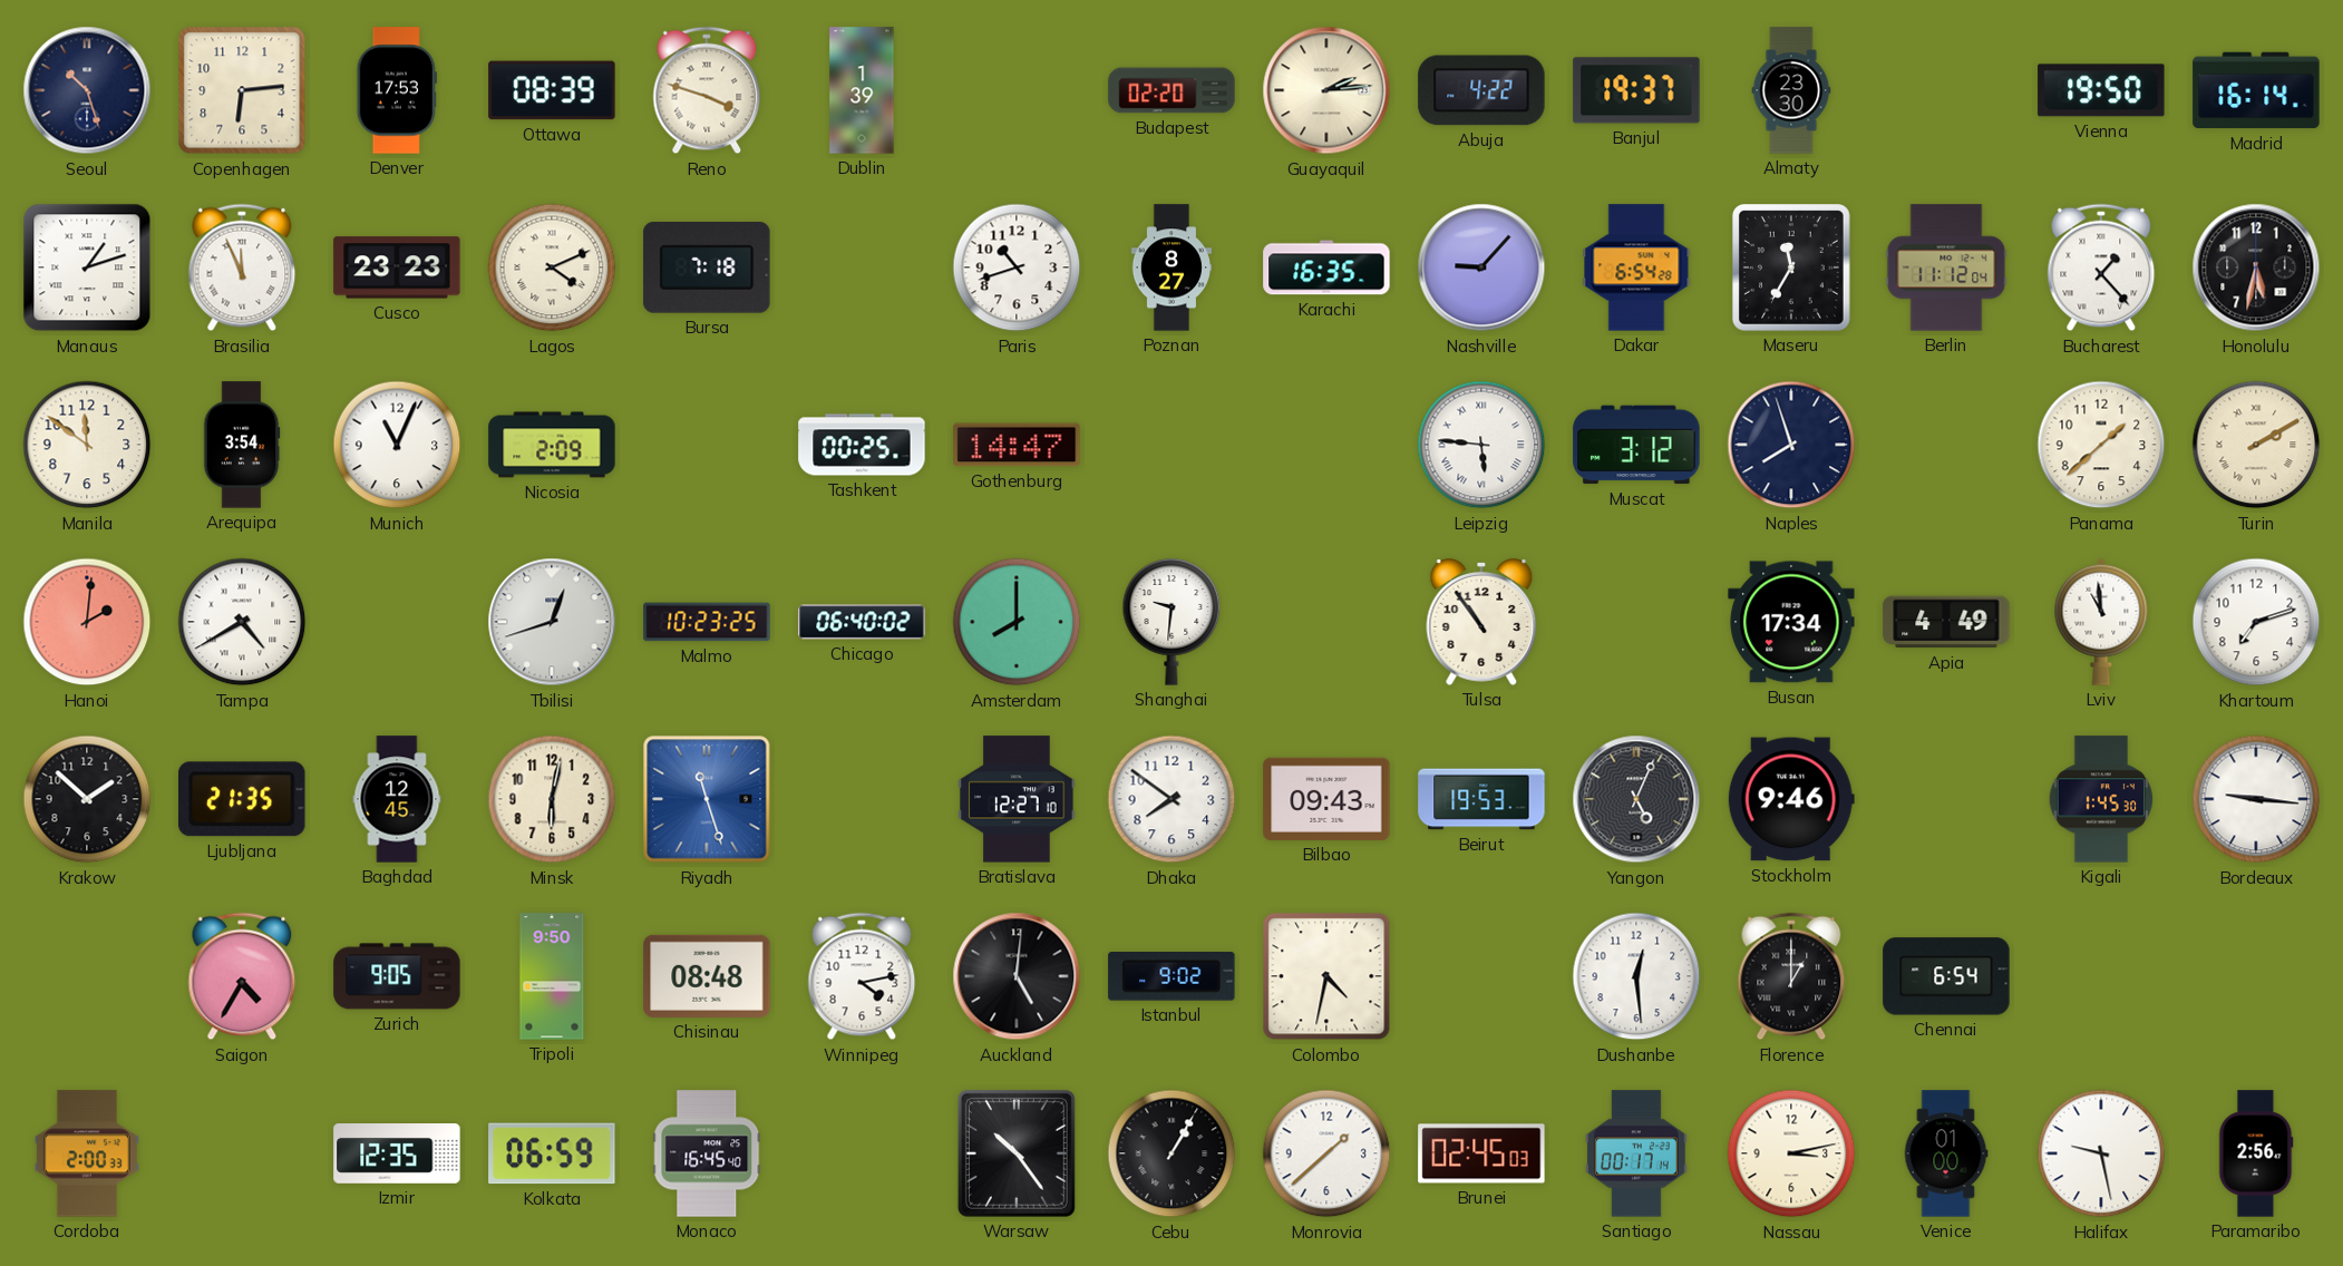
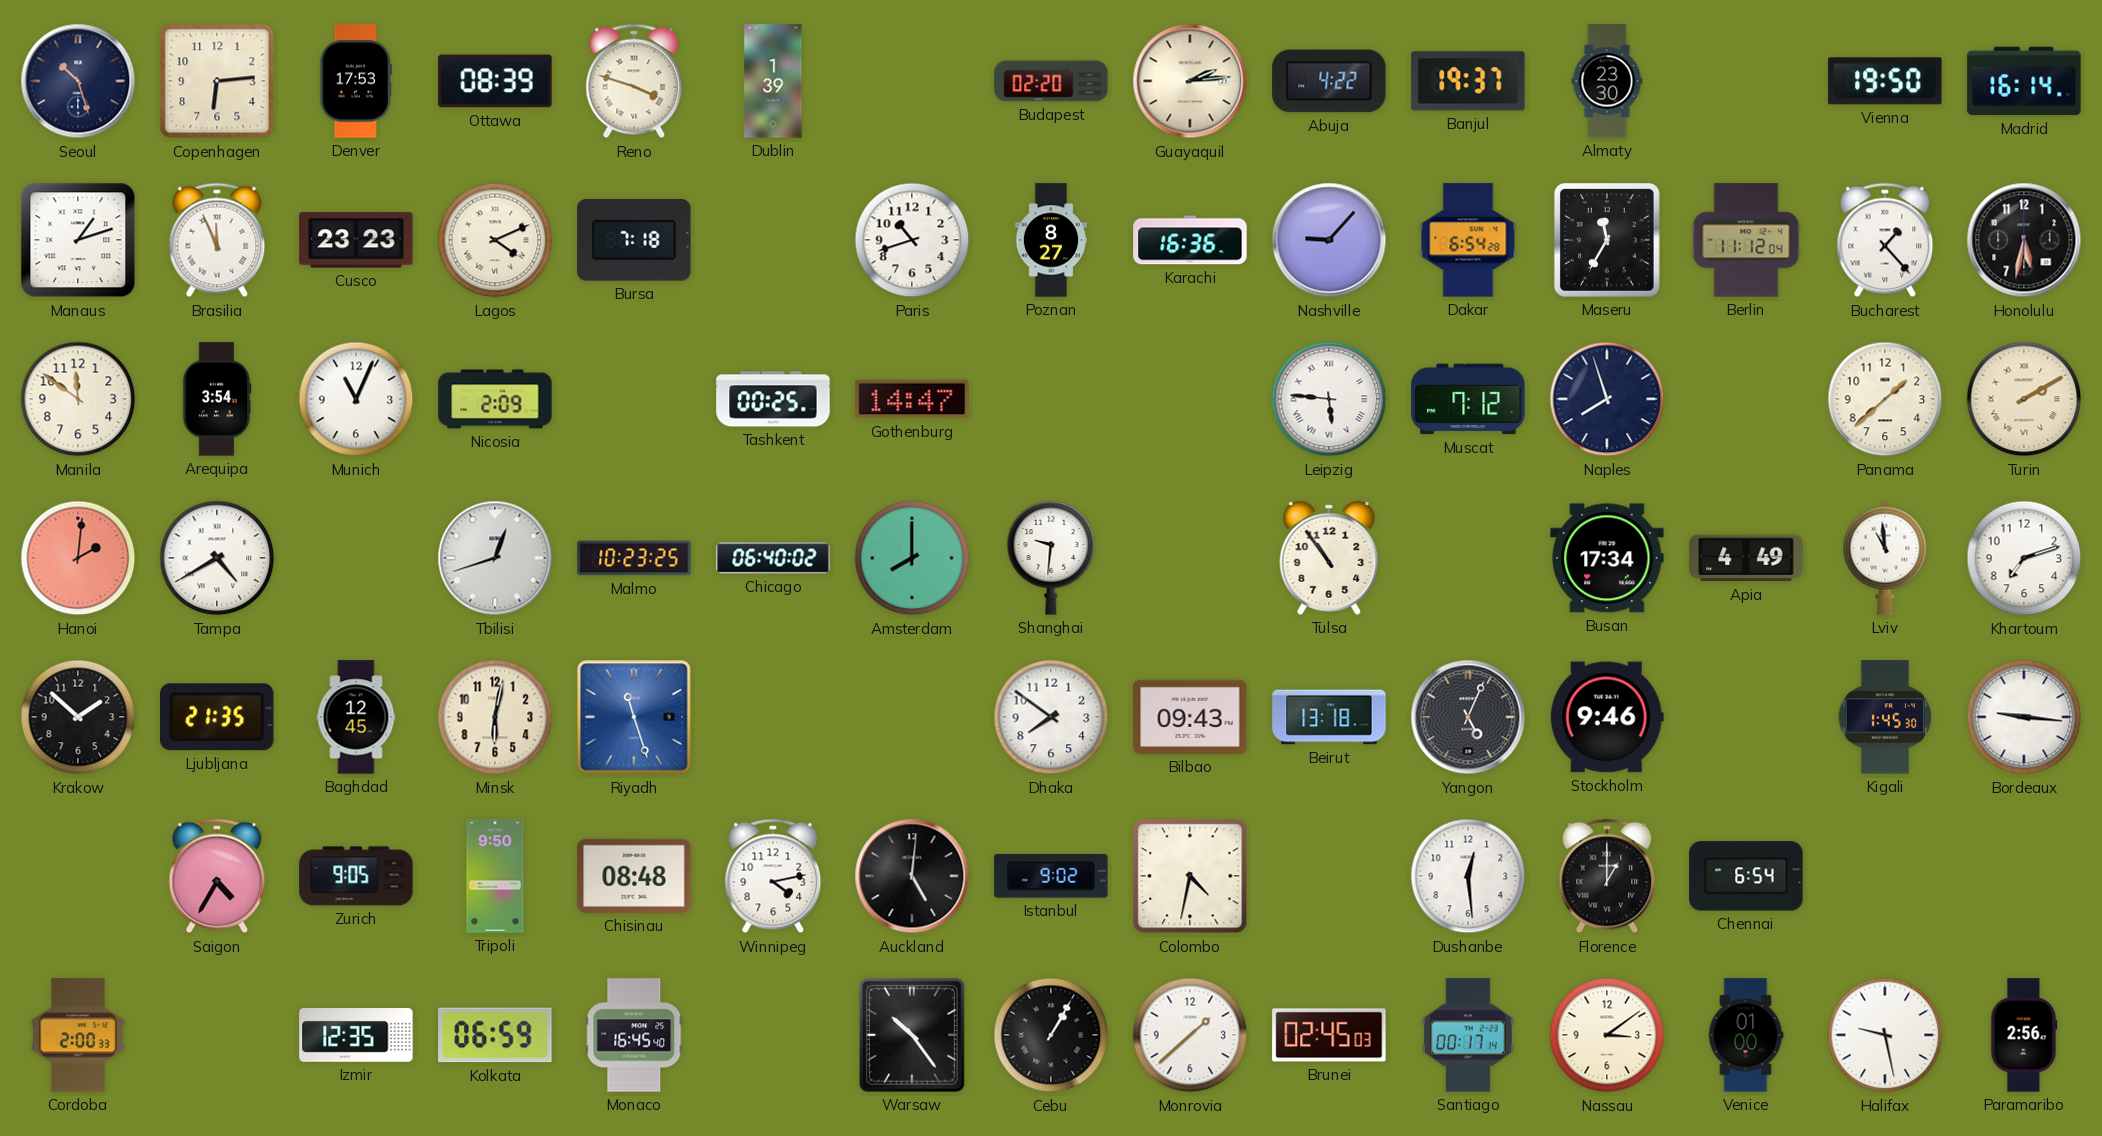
Karachi: 16:35 -> 16:36 (1190, 240)
Muscat: 3:12 -> 7:12 (1468, 399)
Bratislava: 12:27 -> none (1017, 799)
Beirut: 19:53 -> 13:18 (1329, 717)
Nassau: 3:13 -> 3:09 (1607, 1035)
